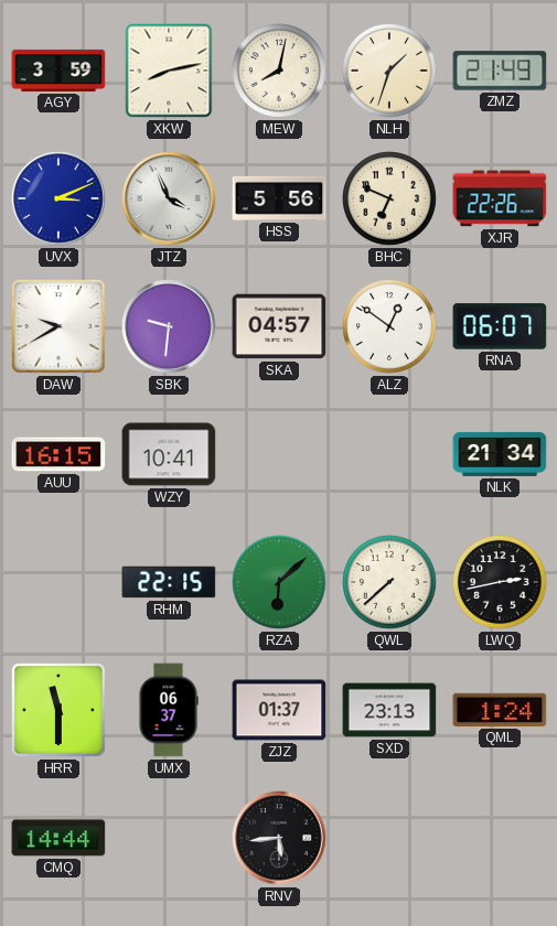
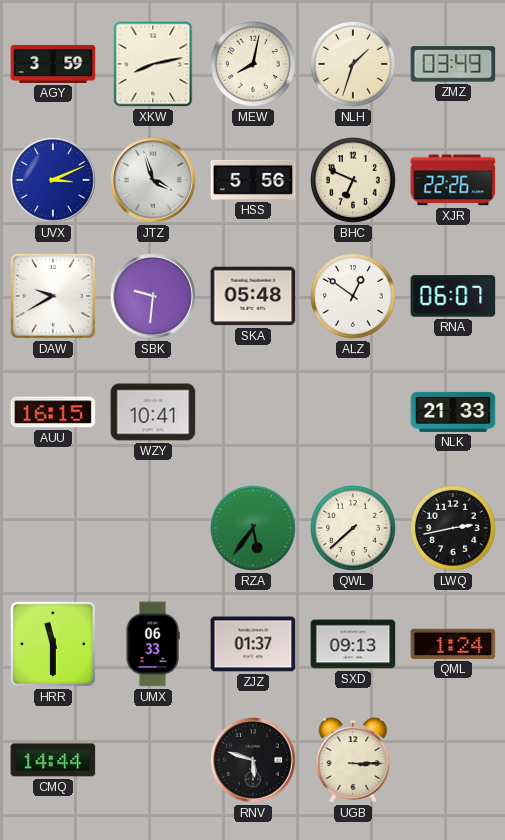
ZMZ: 21:49 -> 03:49 (453, 64)
JTZ: 3:56 -> 3:57 (153, 180)
SKA: 04:57 -> 05:48 (253, 296)
NLK: 21:34 -> 21:33 (453, 412)
RHM: 22:15 -> none (169, 582)
RZA: 6:08 -> 5:36 (254, 529)
UMX: 06:37 -> 06:33 (153, 644)
SXD: 23:13 -> 09:13 (353, 644)
RNV: 5:44 -> 5:48 (253, 760)
UGB: none -> 3:15 (353, 760)
